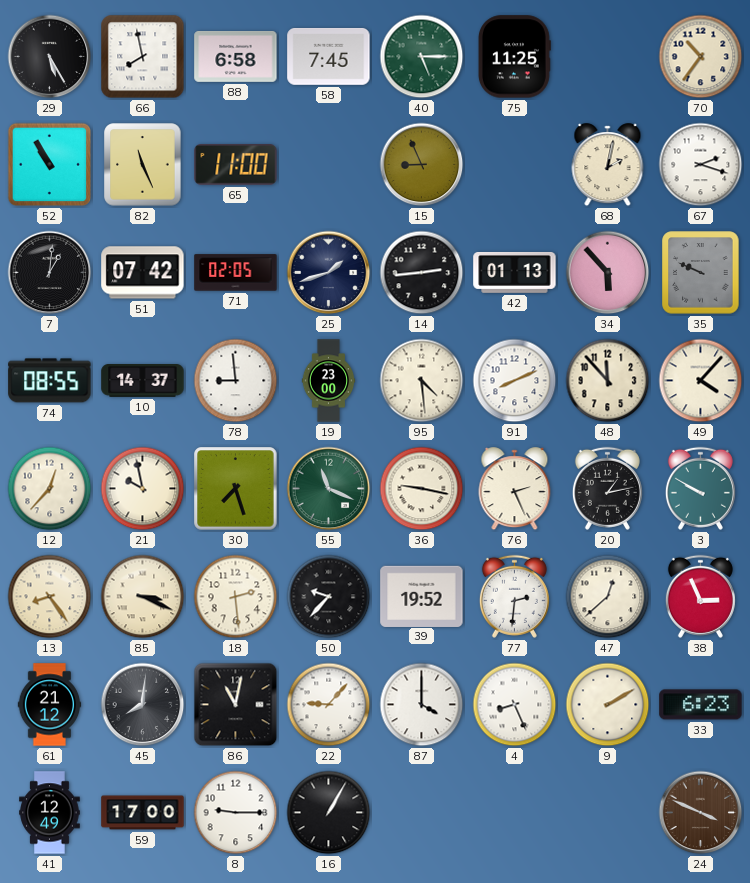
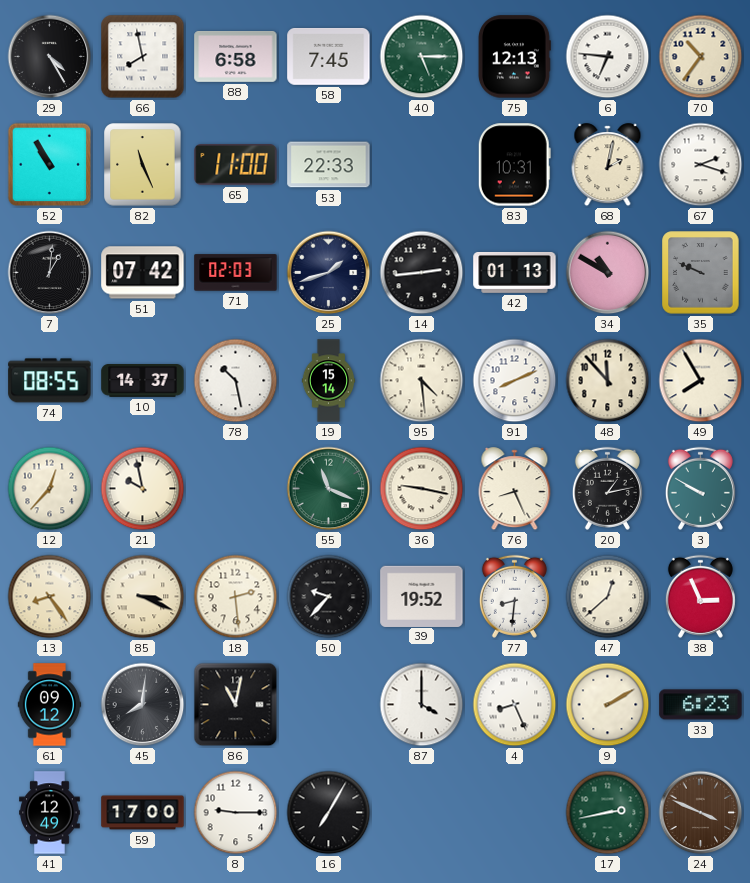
29: 5:25 -> 4:25 (50, 57)
75: 11:25 -> 12:13 (514, 57)
6: none -> 6:46 (608, 57)
53: none -> 22:33 (329, 165)
15: 8:56 -> none (422, 165)
83: none -> 10:31 (514, 165)
71: 02:05 -> 02:03 (236, 273)
34: 5:53 -> 10:50 (608, 273)
78: 8:59 -> 10:28 (236, 381)
19: 23:00 -> 15:14 (329, 381)
49: 4:07 -> 7:55 (701, 381)
30: 7:27 -> none (236, 489)
76: 2:26 -> 8:26 (515, 489)
77: 2:31 -> 8:31 (514, 596)
61: 21:12 -> 09:12 (50, 705)
22: 9:07 -> none (329, 705)
16: 1:05 -> 7:05 (329, 813)
17: none -> 2:43 (608, 813)
